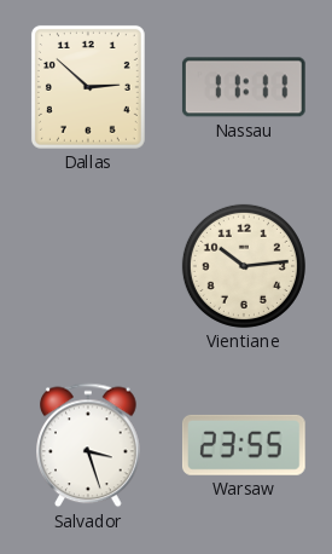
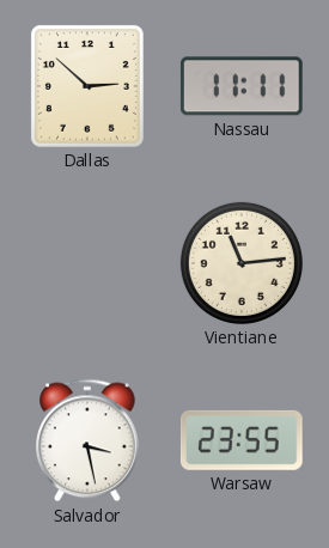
Vientiane: 10:14 -> 11:14 (242, 263)
Salvador: 3:27 -> 3:28 (89, 440)
